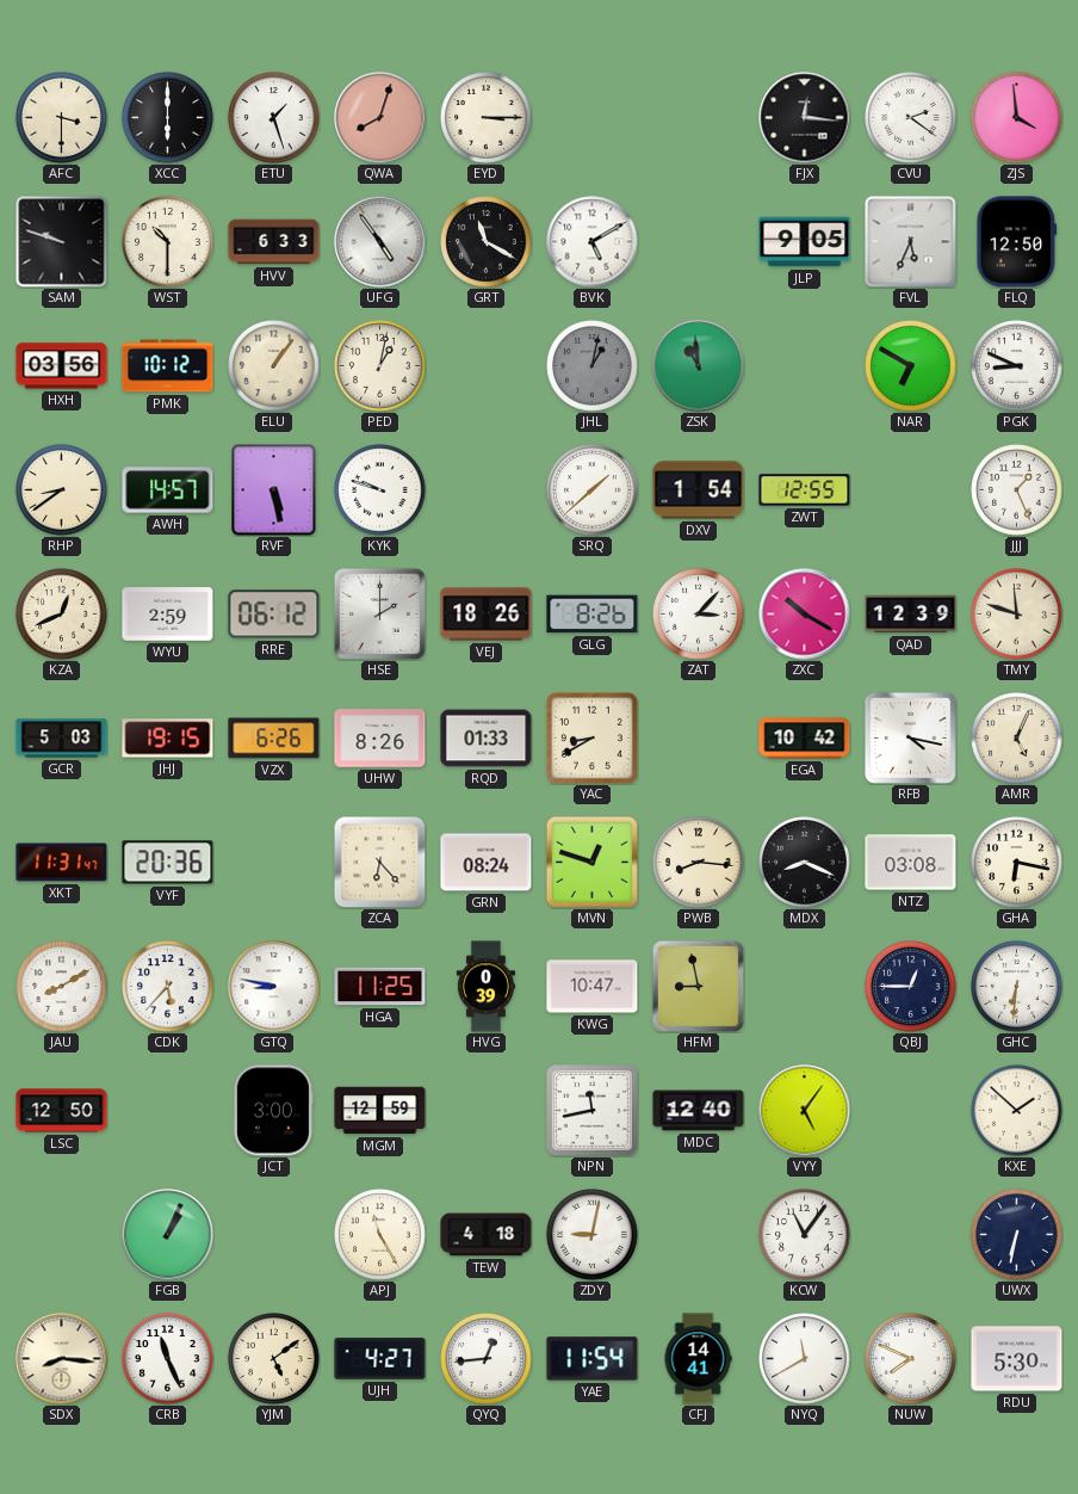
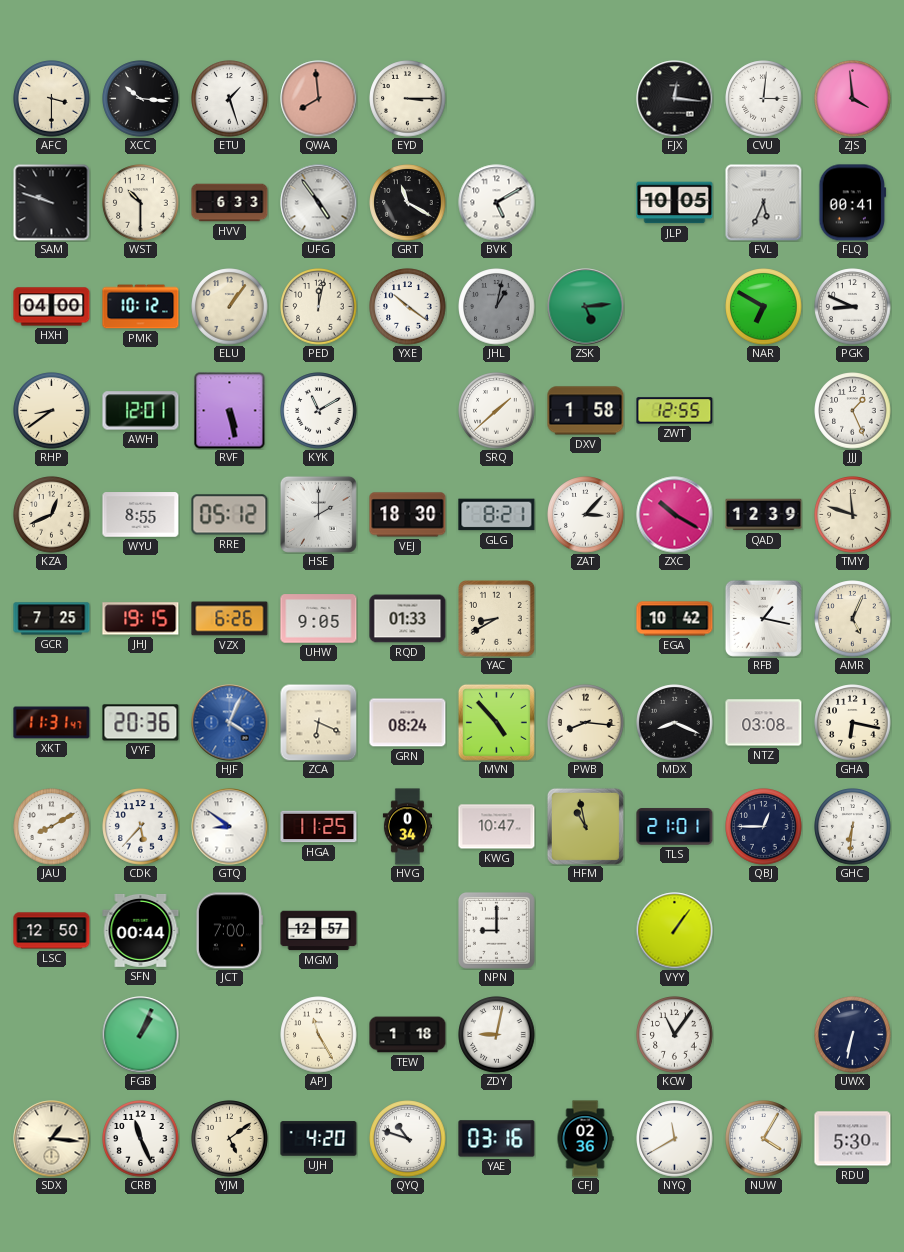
XCC: 6:00 -> 10:16 (141, 99)
QWA: 8:03 -> 7:59 (319, 99)
CVU: 2:21 -> 3:01 (764, 99)
JLP: 9:05 -> 10:05 (675, 203)
FLQ: 12:50 -> 00:41 (853, 203)
HXH: 03:56 -> 04:00 (52, 307)
PED: 1:02 -> 12:02 (319, 307)
YXE: none -> 10:21 (408, 307)
ZSK: 10:59 -> 5:14 (586, 307)
AWH: 14:57 -> 12:01 (141, 411)
KYK: 9:48 -> 11:10 (319, 411)
DXV: 1:54 -> 1:58 (586, 411)
WYU: 2:59 -> 8:55 (141, 515)
RRE: 06:12 -> 05:12 (230, 515)
VEJ: 18:26 -> 18:30 (408, 515)
GLG: 8:26 -> 8:21 (497, 515)
GCR: 5:03 -> 7:25 (52, 619)
UHW: 8:26 -> 9:05 (319, 619)
RFB: 4:17 -> 1:17 (763, 618)
HJF: none -> 4:04 (230, 723)
ZCA: 6:23 -> 6:19 (318, 722)
MVN: 12:48 -> 4:53 (496, 722)
GTQ: 8:47 -> 8:51 (230, 827)
HVG: 0:39 -> 0:34 (407, 827)
HFM: 8:58 -> 10:58 (585, 826)
TLS: none -> 21:01 (675, 827)
SFN: none -> 00:44 (141, 930)
JCT: 3:00 -> 7:00 (229, 931)
MGM: 12:59 -> 12:57 (319, 931)
NPN: 11:43 -> 9:00 (496, 930)
MDC: 12:40 -> none (699, 1111)
VYY: 5:06 -> 1:06 (675, 931)
KXE: 1:52 -> none (1017, 1111)
TEW: 4:18 -> 1:18 (408, 1035)
SDX: 8:16 -> 1:16 (52, 1139)
UJH: 4:27 -> 4:20 (319, 1139)
QYQ: 12:44 -> 10:48 (408, 1139)
YAE: 11:54 -> 03:16 (497, 1139)
CFJ: 14:41 -> 02:36 (585, 1139)
NUW: 7:49 -> 4:05 (764, 1139)
